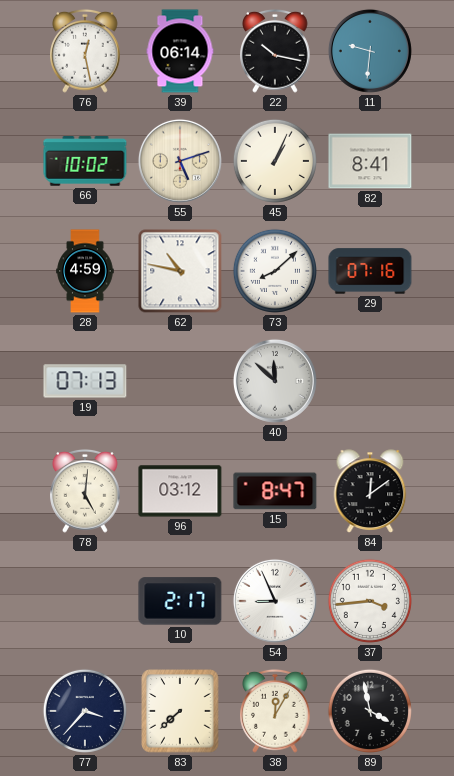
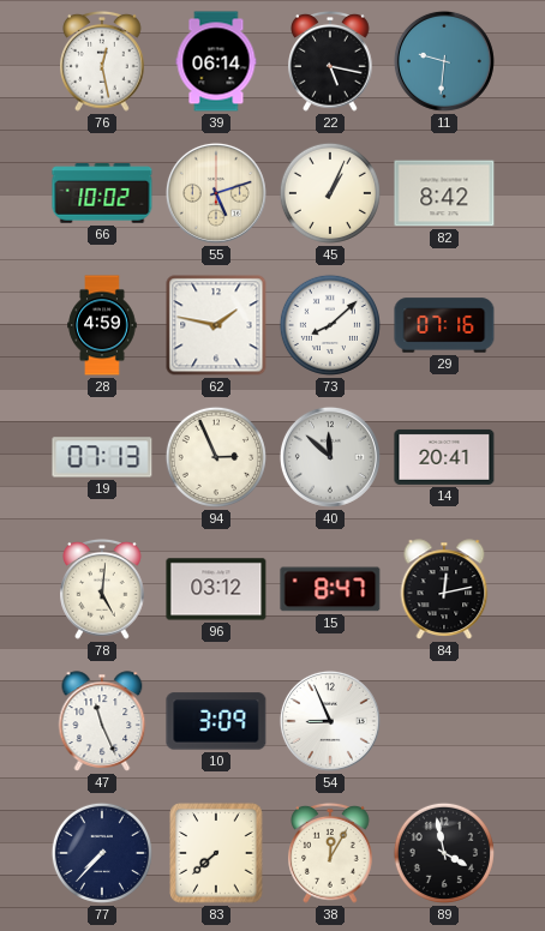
22: 10:17 -> 5:17 (330, 61)
82: 8:41 -> 8:42 (444, 193)
62: 10:47 -> 1:47 (216, 325)
94: none -> 2:56 (216, 457)
14: none -> 20:41 (444, 457)
84: 12:09 -> 12:13 (444, 589)
47: none -> 11:26 (102, 721)
10: 2:17 -> 3:09 (216, 721)
37: 3:44 -> none (370, 601)
77: 3:37 -> 7:37 (102, 853)
